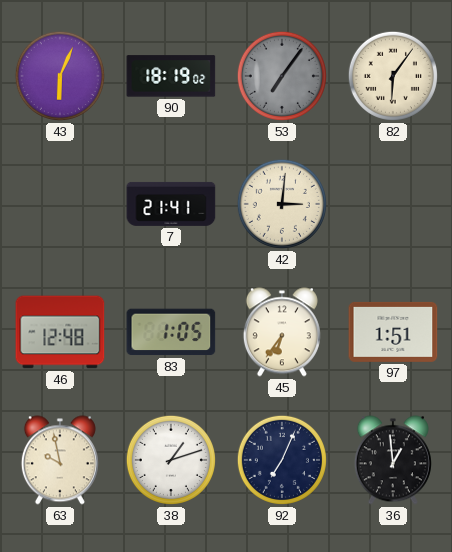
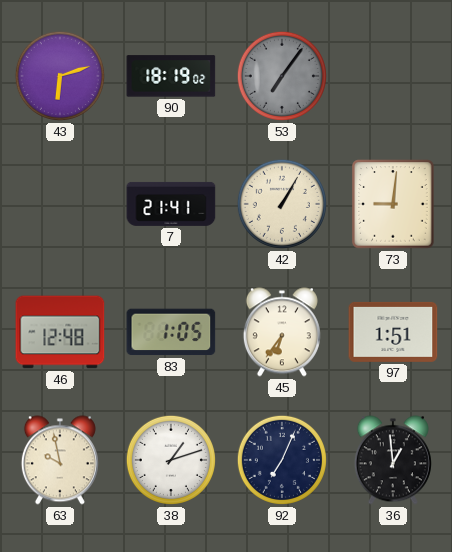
43: 6:04 -> 6:12 (60, 76)
82: 6:06 -> none (393, 76)
42: 3:01 -> 1:05 (282, 204)
73: none -> 9:01 (393, 204)
